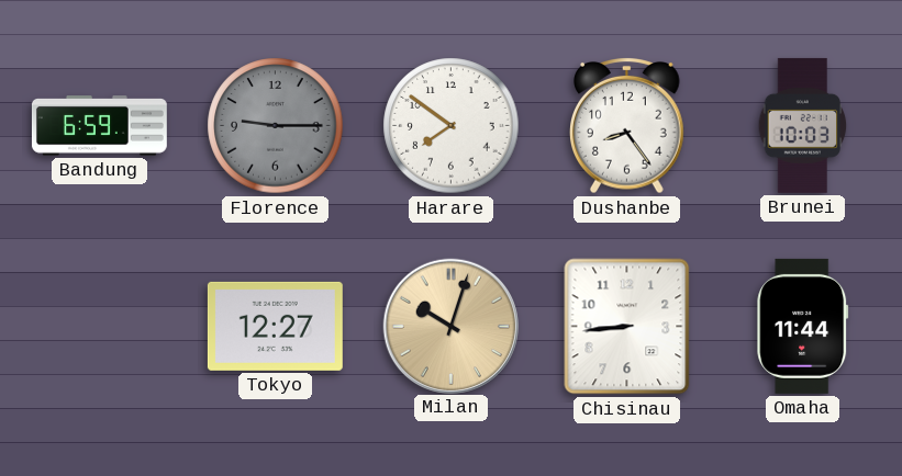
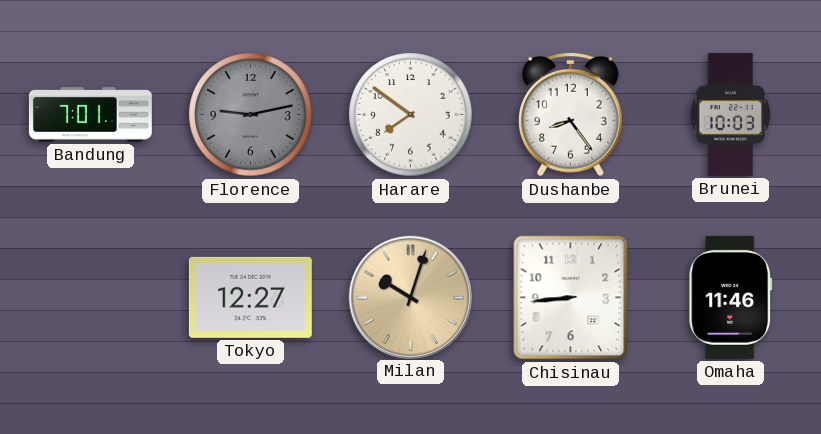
Bandung: 6:59 -> 7:01 (90, 115)
Florence: 9:15 -> 9:13 (251, 115)
Omaha: 11:44 -> 11:46 (731, 297)
